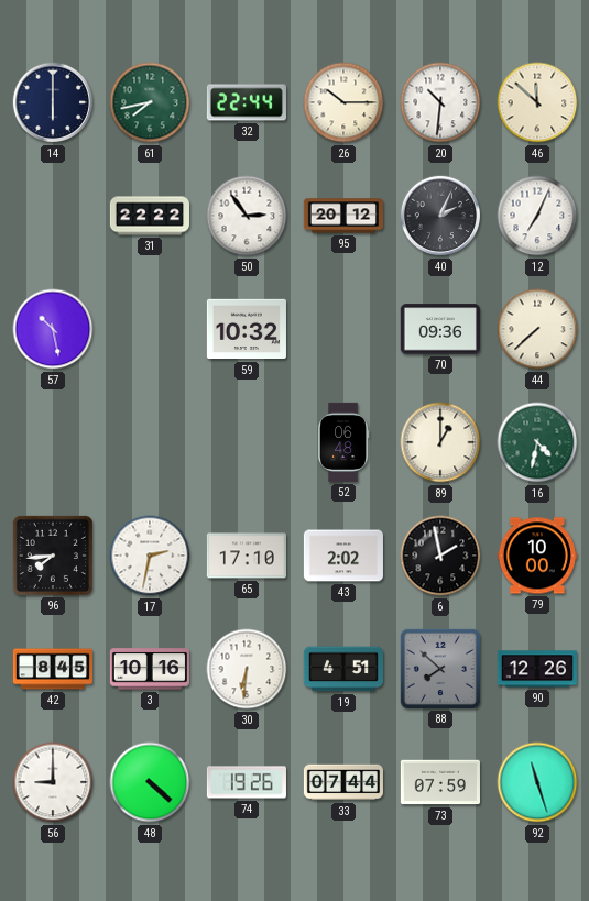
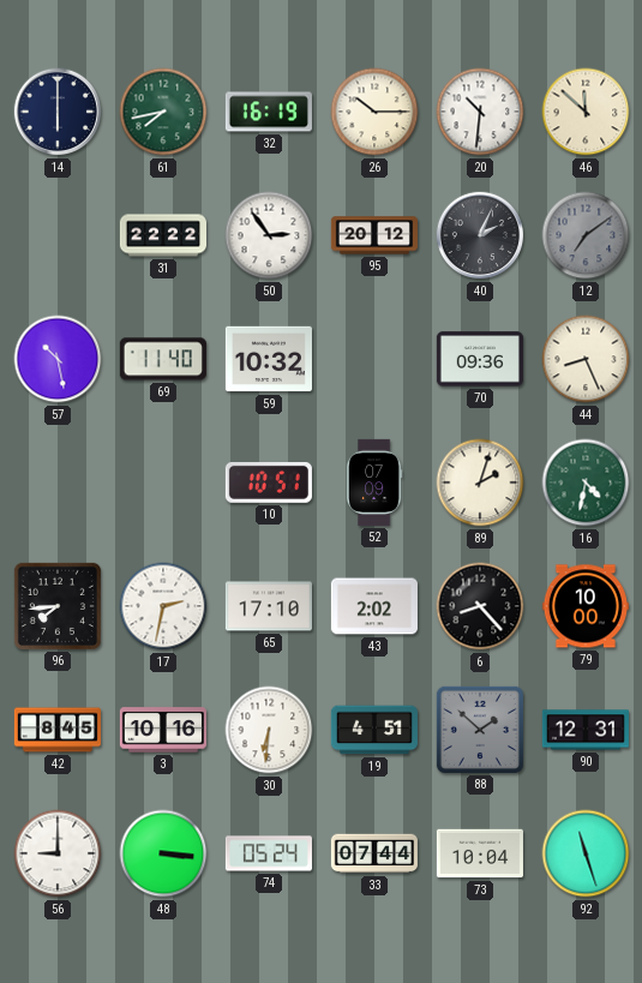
32: 22:44 -> 16:19 (269, 112)
12: 7:04 -> 7:09 (586, 235)
12 dial: white -> grey (586, 235)
69: none -> 11:40 (163, 359)
44: 7:38 -> 8:26 (586, 359)
10: none -> 10:51 (269, 482)
52: 06:48 -> 07:09 (374, 482)
89: 1:00 -> 2:03 (480, 482)
6: 1:58 -> 8:23 (480, 606)
88: 7:52 -> 1:52 (480, 730)
90: 12:26 -> 12:31 (586, 730)
48: 4:22 -> 3:16 (163, 853)
74: 19:26 -> 05:24 (269, 853)
73: 07:59 -> 10:04 (480, 853)
